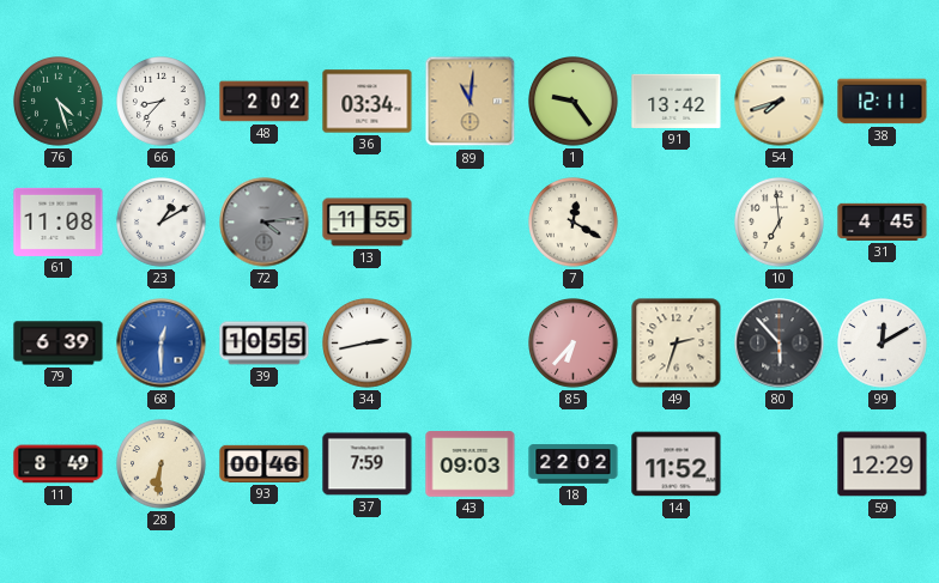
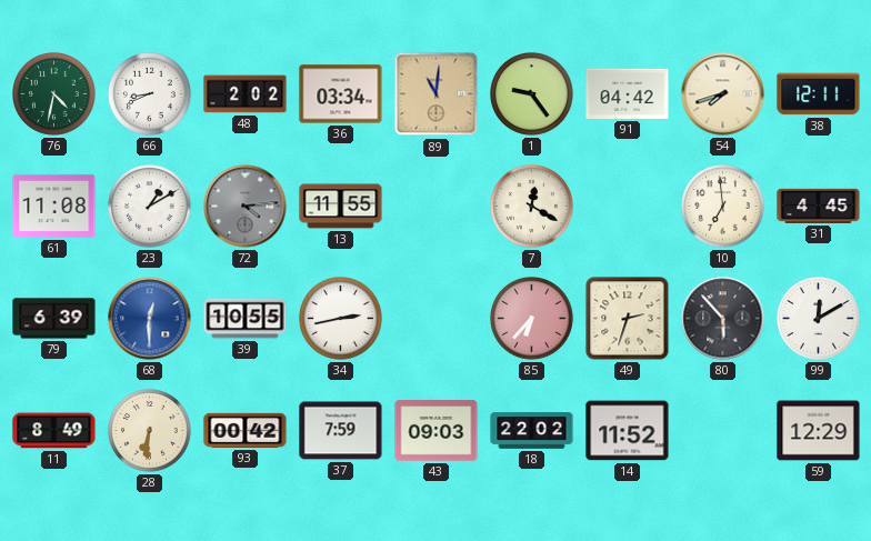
76: 4:27 -> 4:32 (54, 94)
66: 8:37 -> 8:41 (150, 94)
91: 13:42 -> 04:42 (628, 93)
93: 00:46 -> 00:42 (246, 430)
